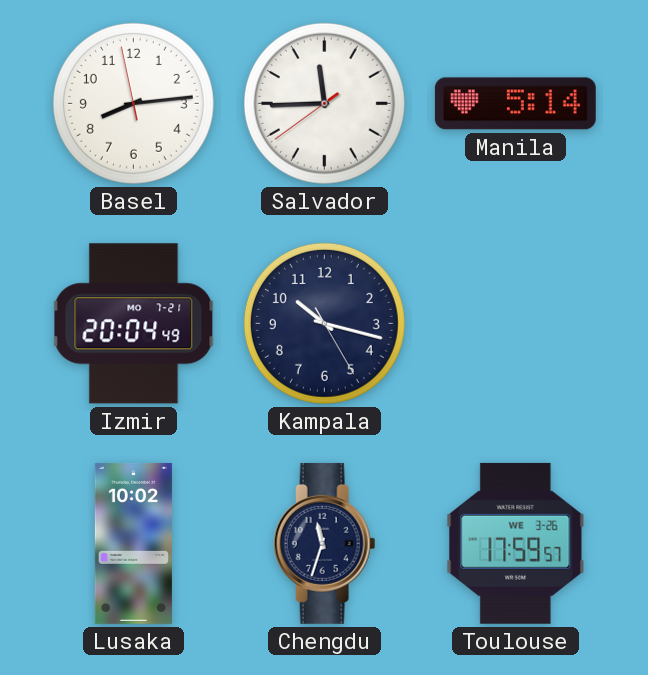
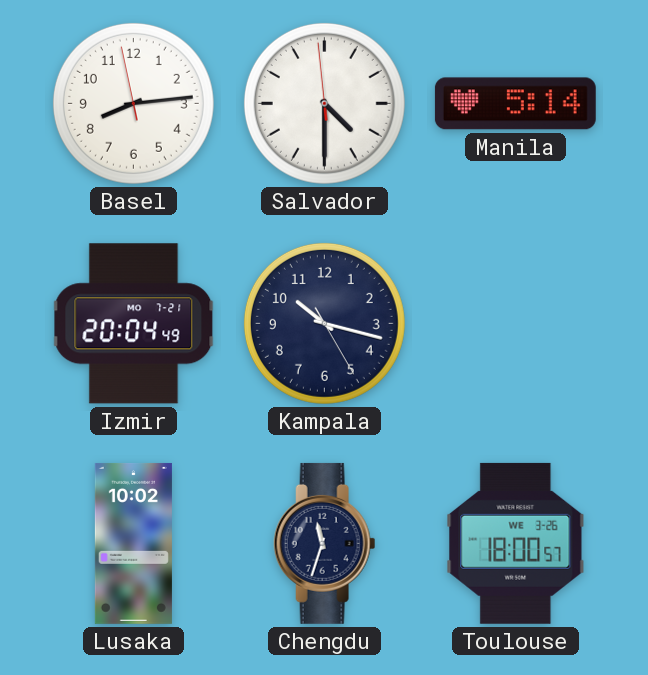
Salvador: 11:44 -> 4:29 (324, 103)
Toulouse: 17:59 -> 18:00 (516, 543)
